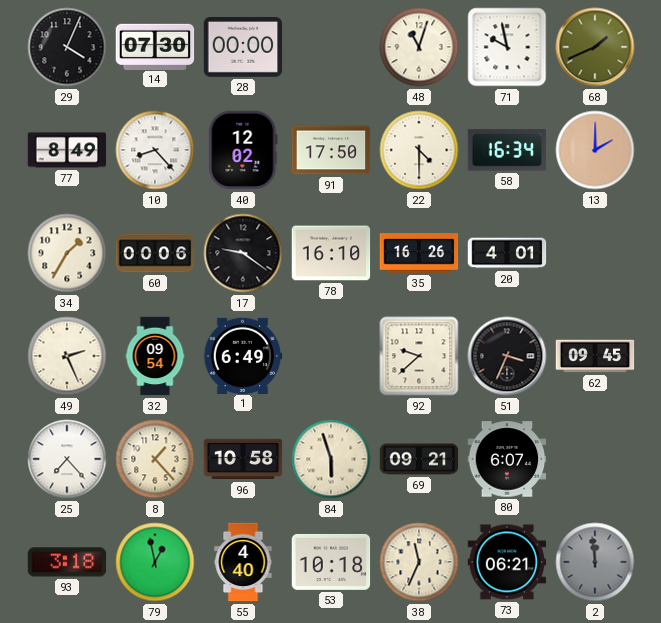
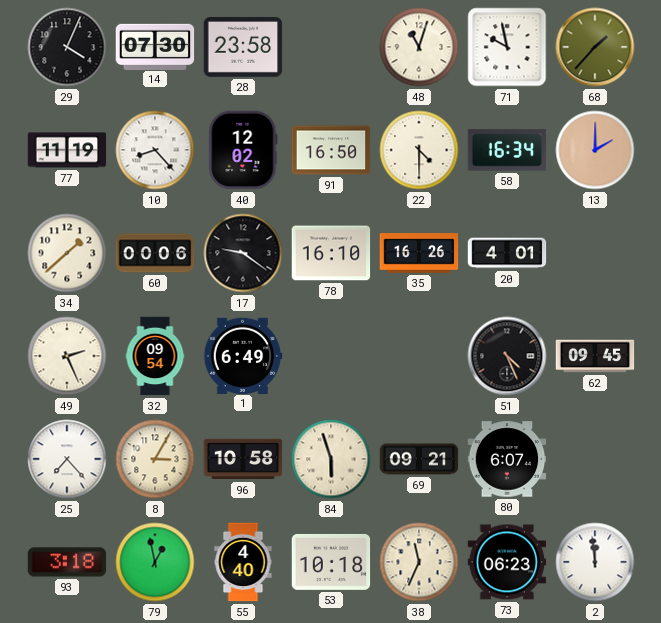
28: 00:00 -> 23:58 (243, 47)
68: 1:41 -> 1:37 (595, 47)
77: 8:49 -> 11:19 (67, 150)
91: 17:50 -> 16:50 (331, 150)
34: 1:35 -> 1:38 (67, 253)
92: 9:38 -> none (419, 356)
51: 3:34 -> 4:26 (507, 356)
8: 1:23 -> 3:05 (155, 459)
73: 06:21 -> 06:23 (507, 562)
2 dial: grey -> white (595, 562)
